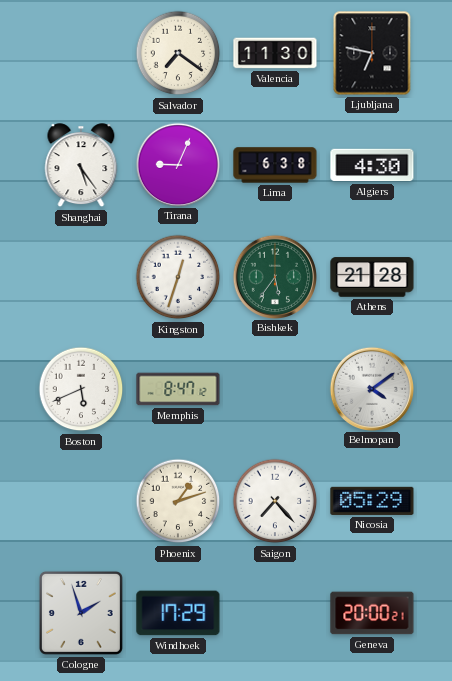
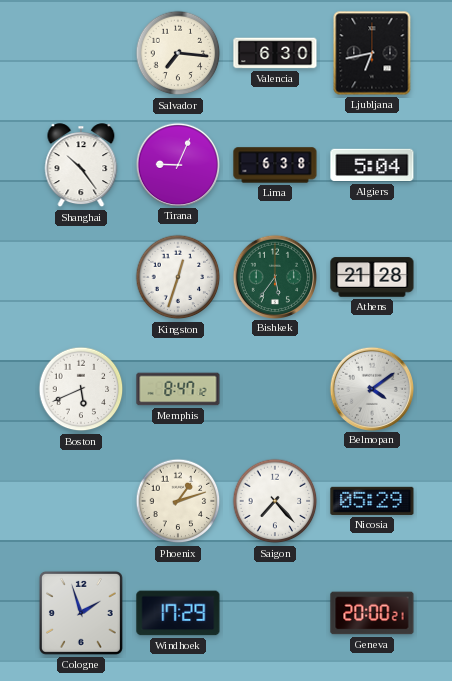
Salvador: 7:21 -> 7:16 (178, 53)
Valencia: 11:30 -> 6:30 (275, 53)
Ljubljana: 6:47 -> 6:43 (372, 53)
Shanghai: 5:24 -> 10:24 (81, 166)
Algiers: 4:30 -> 5:04 (372, 165)
